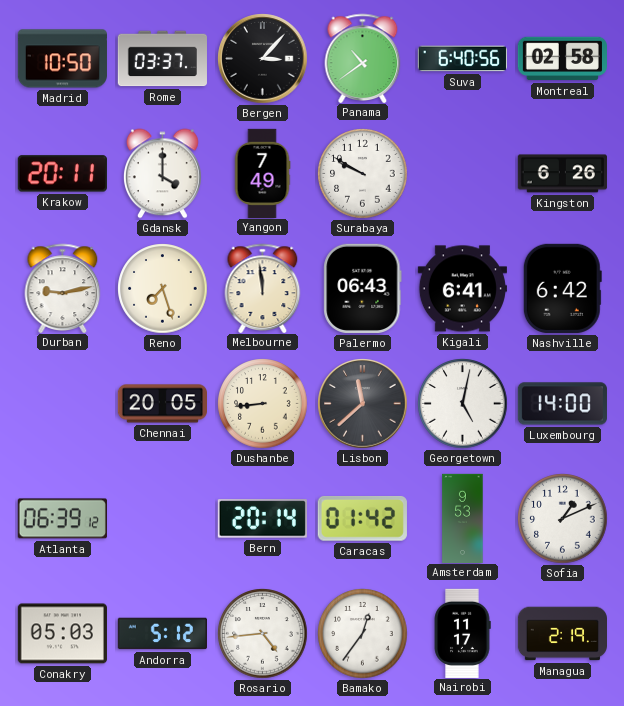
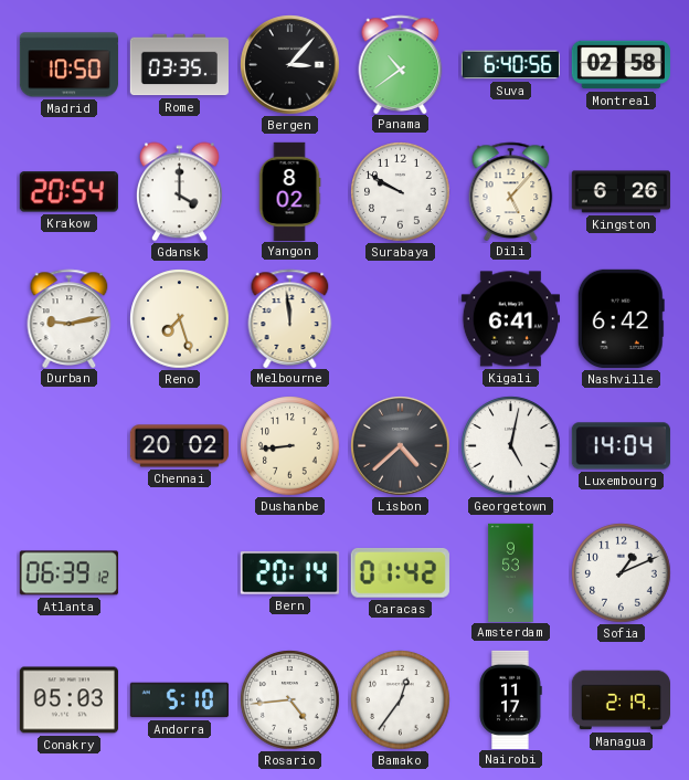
Rome: 03:37 -> 03:35 (179, 65)
Krakow: 20:11 -> 20:54 (68, 192)
Yangon: 7:49 -> 8:02 (289, 191)
Dili: none -> 5:07 (511, 191)
Palermo: 06:43 -> none (363, 288)
Chennai: 20:05 -> 20:02 (179, 446)
Lisbon: 11:38 -> 4:38 (401, 446)
Luxembourg: 14:00 -> 14:04 (621, 446)
Andorra: 5:12 -> 5:10 (179, 700)
